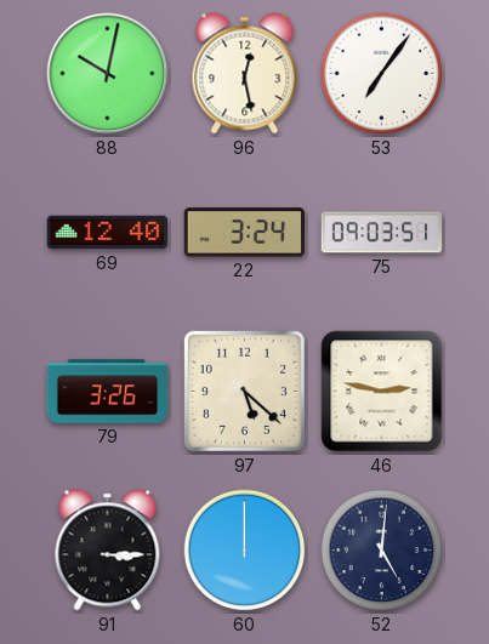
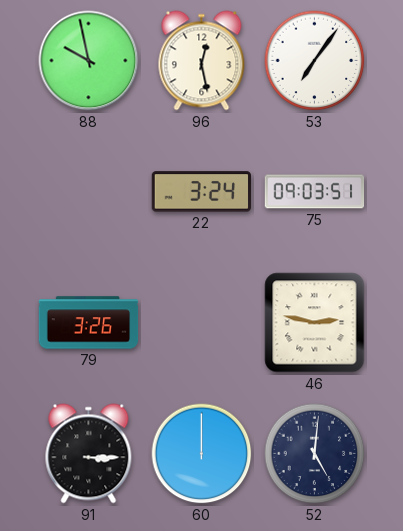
88: 10:02 -> 9:58 (89, 61)
69: 12:40 -> none (108, 233)
97: 5:22 -> none (244, 391)
